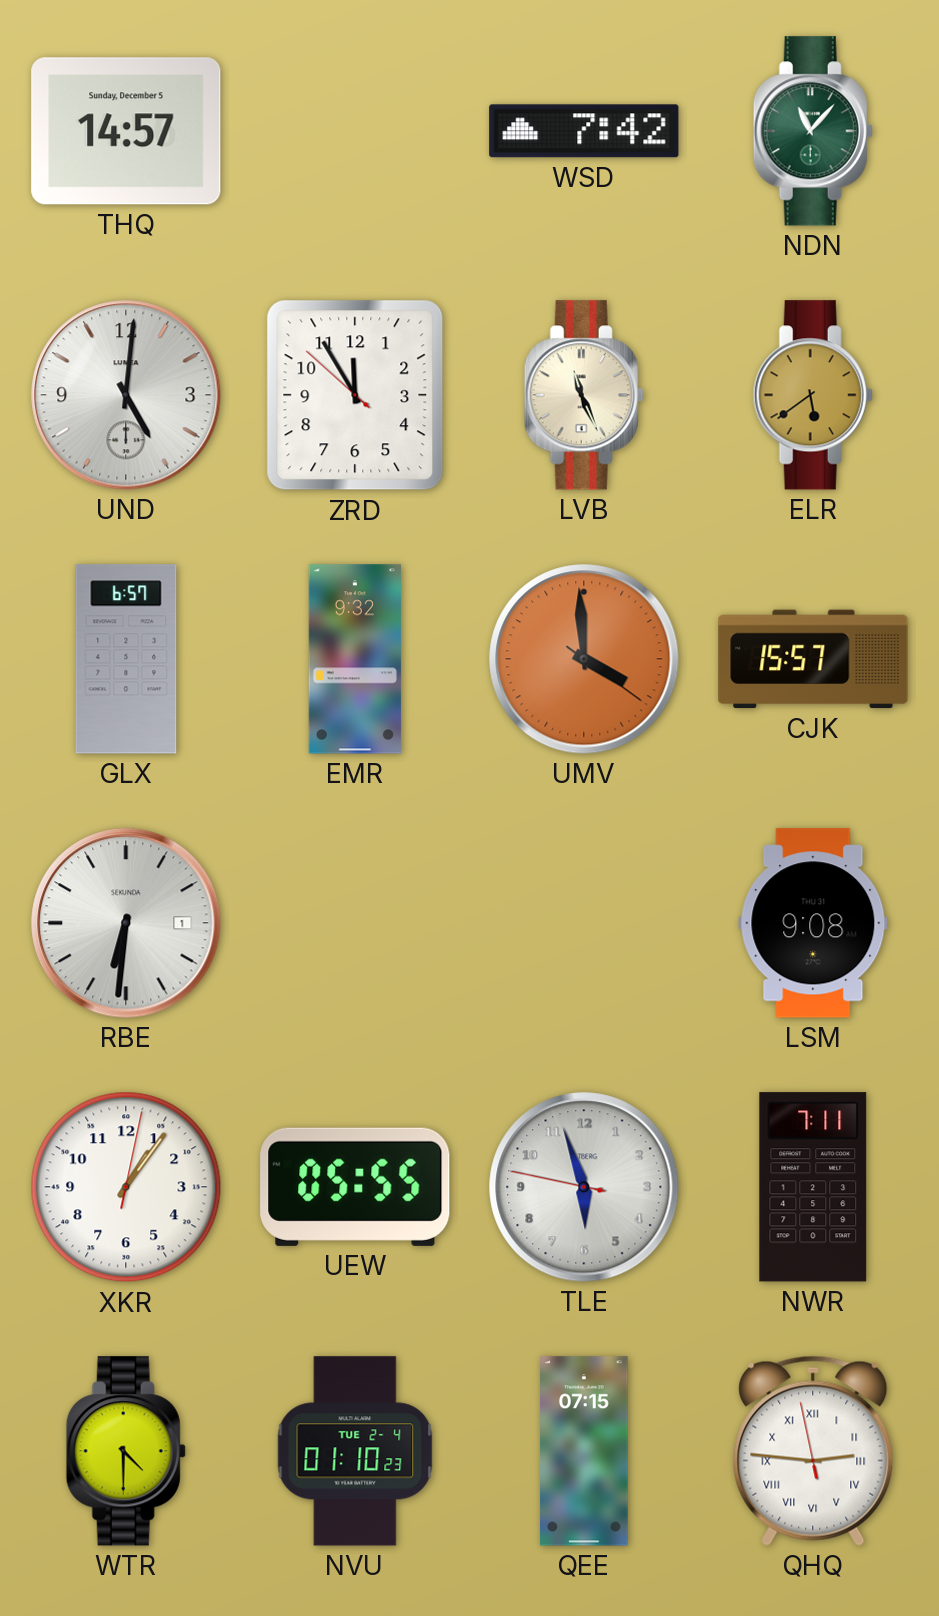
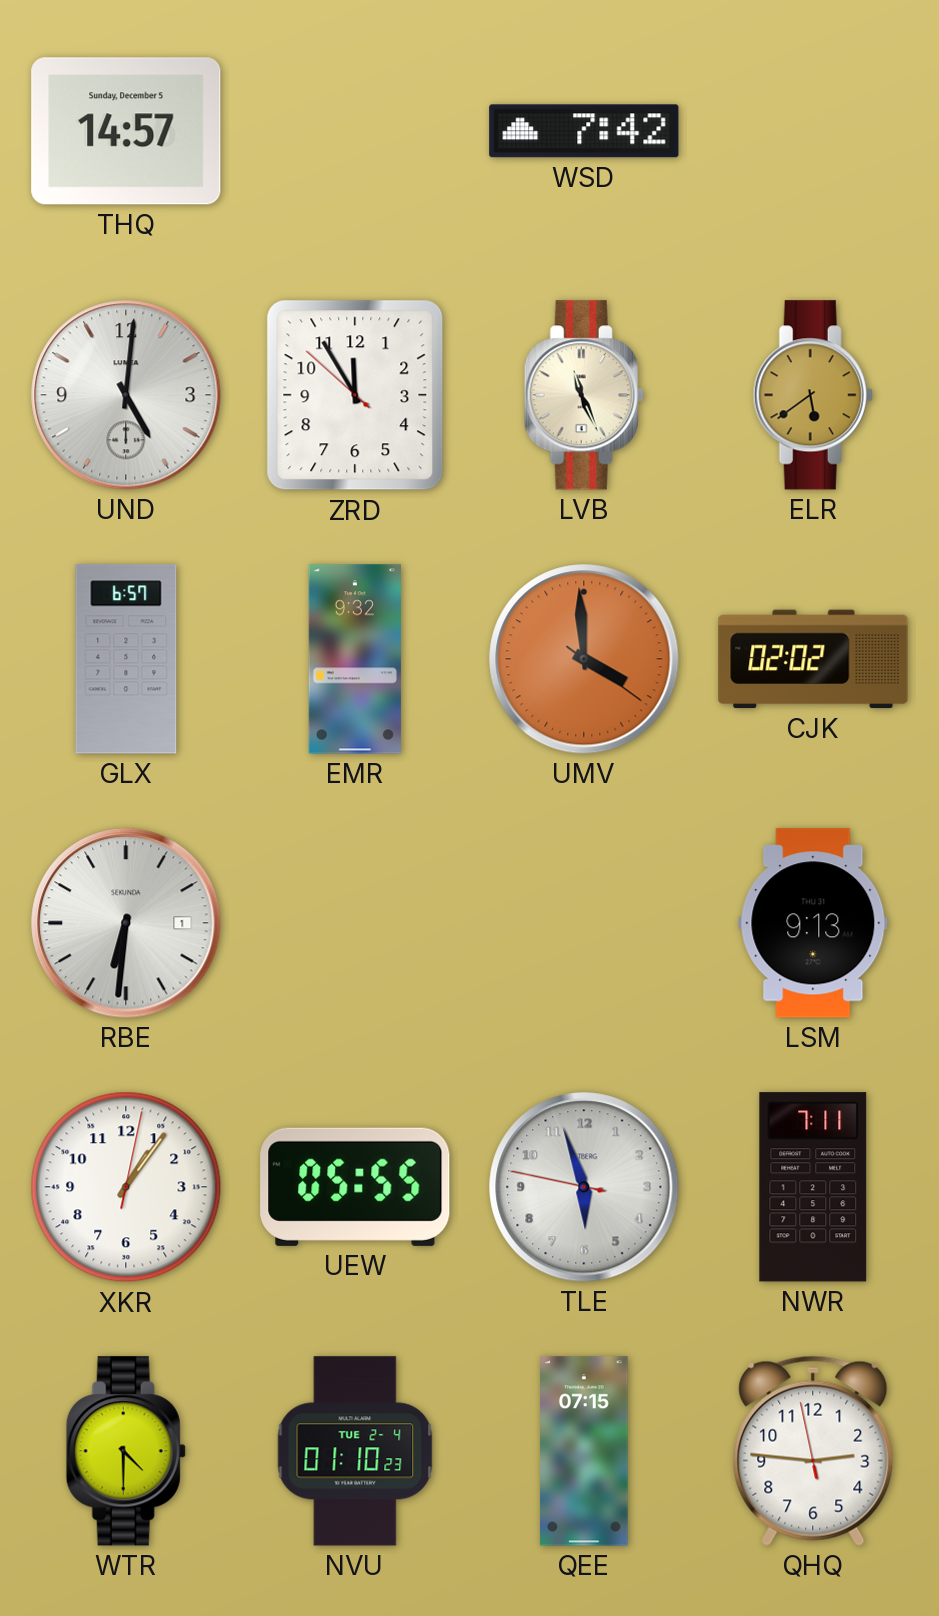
NDN: 11:07 -> none (813, 131)
CJK: 15:57 -> 02:02 (813, 659)
LSM: 9:08 -> 9:13 (813, 923)
QHQ numerals: Roman -> Arabic (813, 1451)
